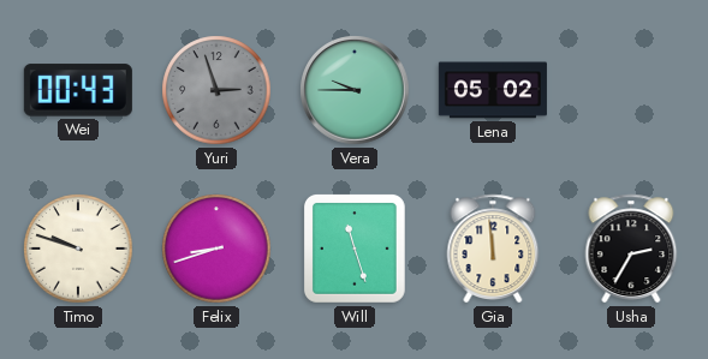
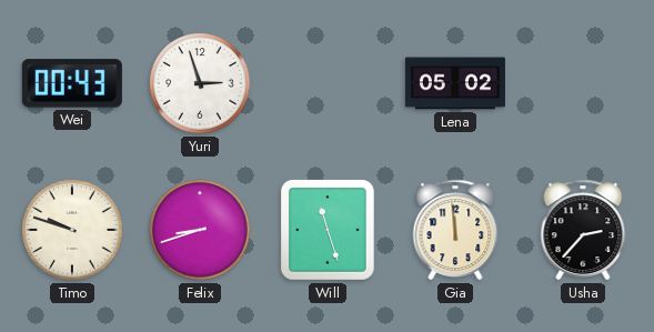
Yuri dial: grey -> white (200, 83)
Vera: 9:45 -> none (355, 90)
Usha: 2:35 -> 2:37 (583, 230)
